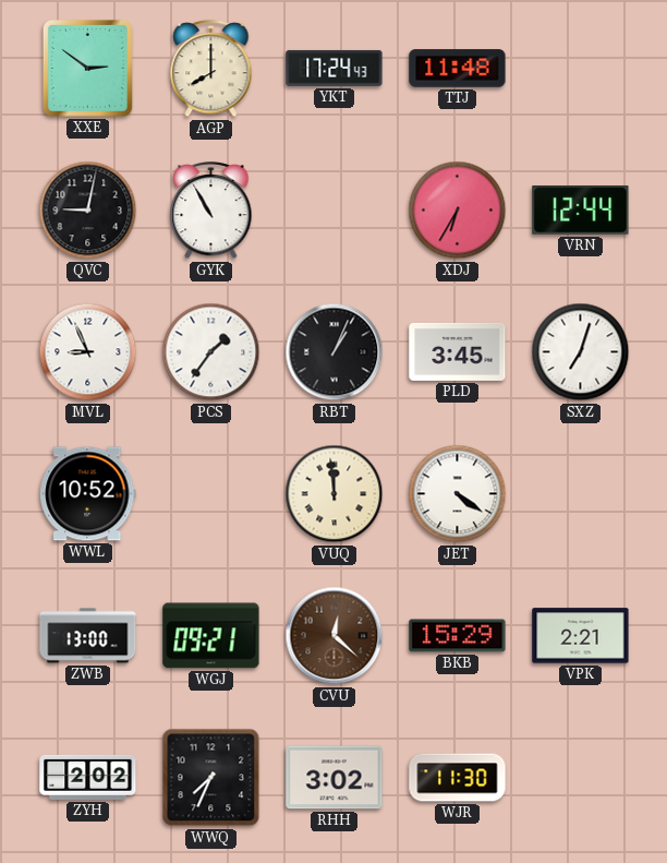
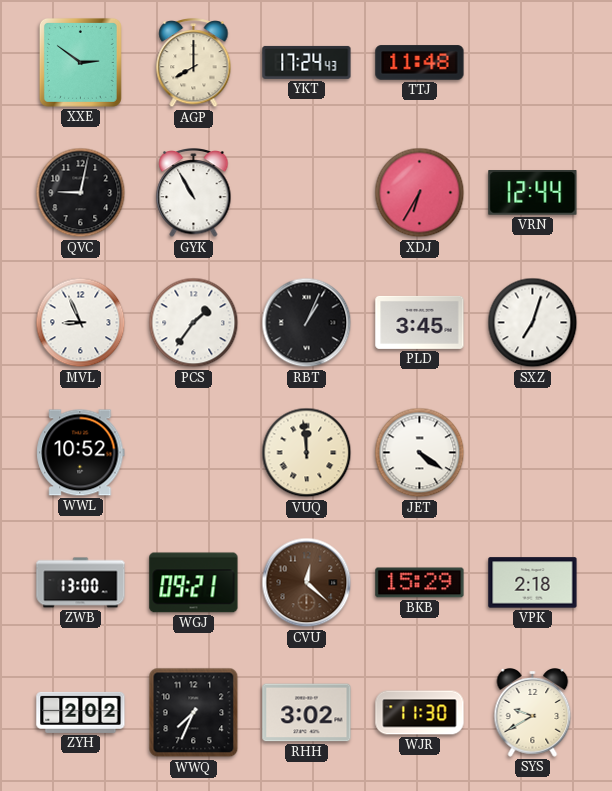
VPK: 2:21 -> 2:18 (533, 583)
SYS: none -> 9:40 (533, 713)
